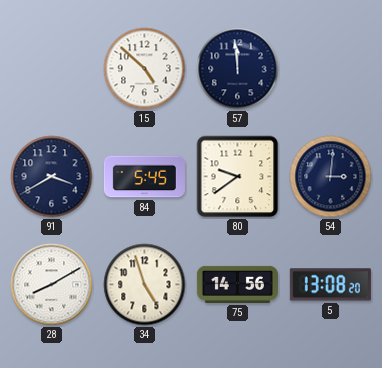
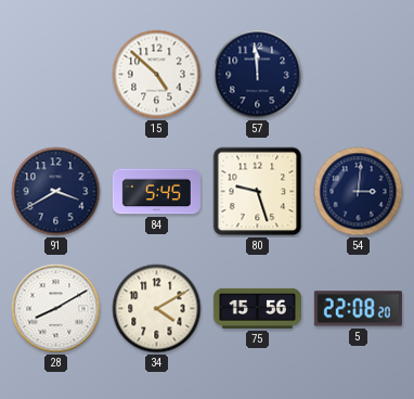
80: 9:39 -> 9:27 (258, 192)
34: 4:57 -> 4:10 (157, 309)
75: 14:56 -> 15:56 (257, 308)
5: 13:08 -> 22:08 (358, 309)
